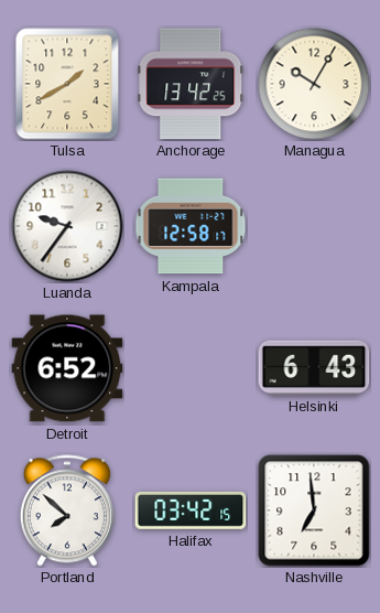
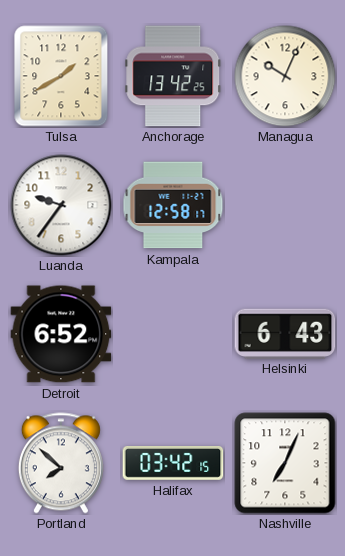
Managua: 10:05 -> 10:04 (285, 76)
Nashville: 6:59 -> 7:04 (285, 463)
